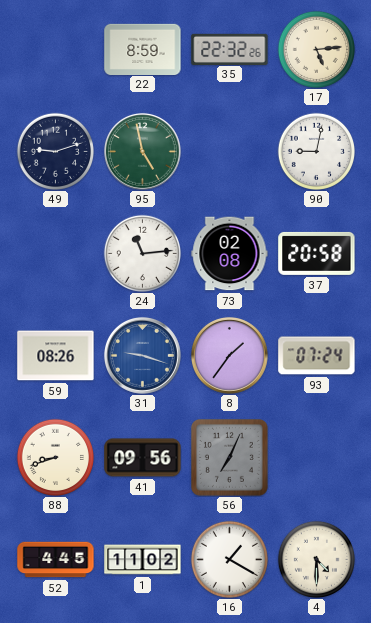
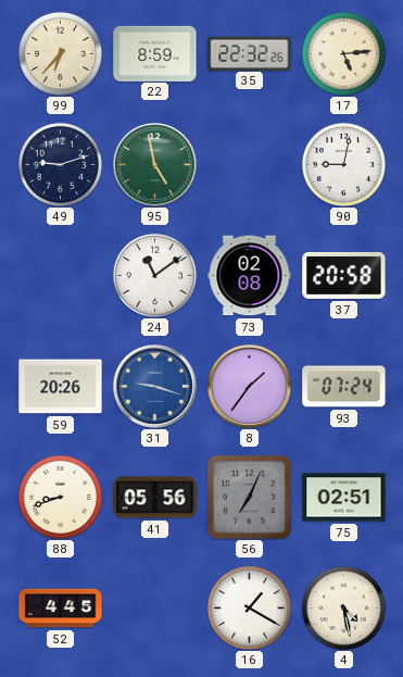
99: none -> 6:37 (60, 53)
24: 11:14 -> 11:09 (154, 275)
59: 08:26 -> 20:26 (61, 387)
41: 09:56 -> 05:56 (155, 498)
75: none -> 02:51 (344, 498)
1: 11:02 -> none (143, 560)
4: 4:30 -> 4:28 (343, 607)
